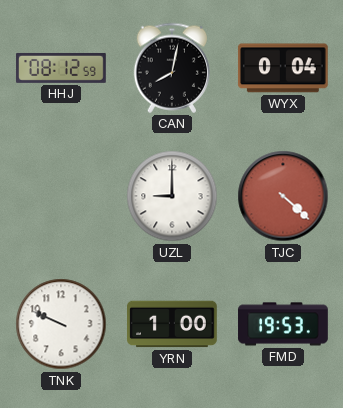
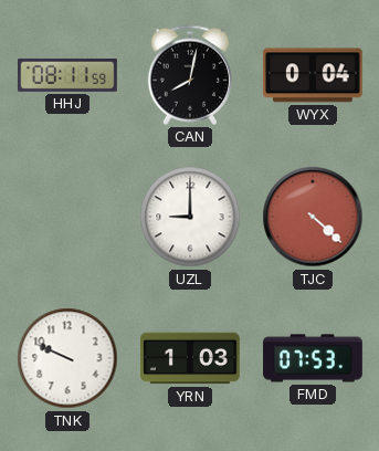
HHJ: 08:12 -> 08:11 (67, 75)
YRN: 1:00 -> 1:03 (191, 358)
FMD: 19:53 -> 07:53 (313, 358)
